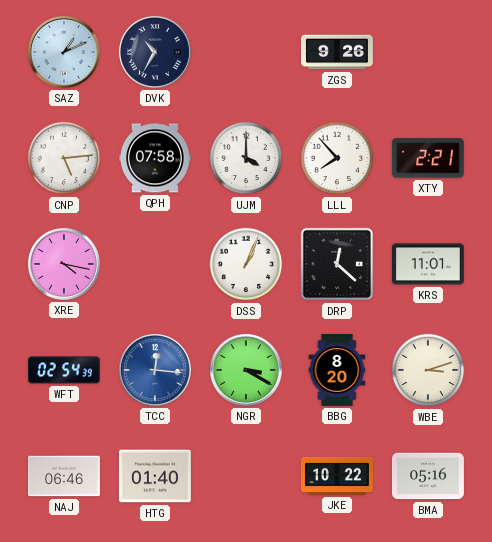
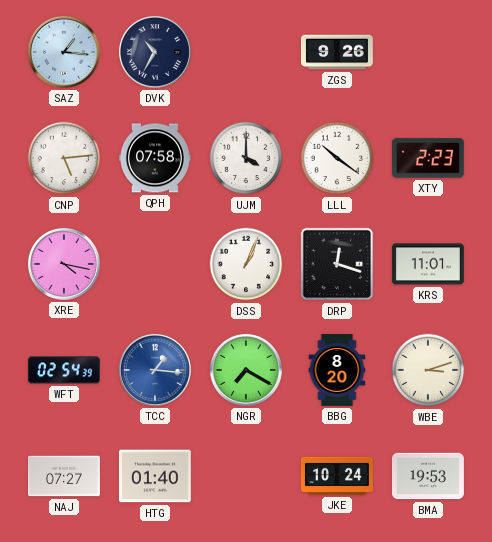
SAZ: 1:11 -> 1:16 (64, 52)
LLL: 7:53 -> 10:21 (337, 158)
XTY: 2:21 -> 2:23 (428, 158)
DRP: 12:22 -> 12:18 (337, 264)
TCC: 12:16 -> 1:16 (155, 370)
NGR: 3:20 -> 7:20 (246, 370)
NAJ: 06:46 -> 07:27 (64, 476)
JKE: 10:22 -> 10:24 (337, 476)
BMA: 05:16 -> 19:53 (428, 476)
